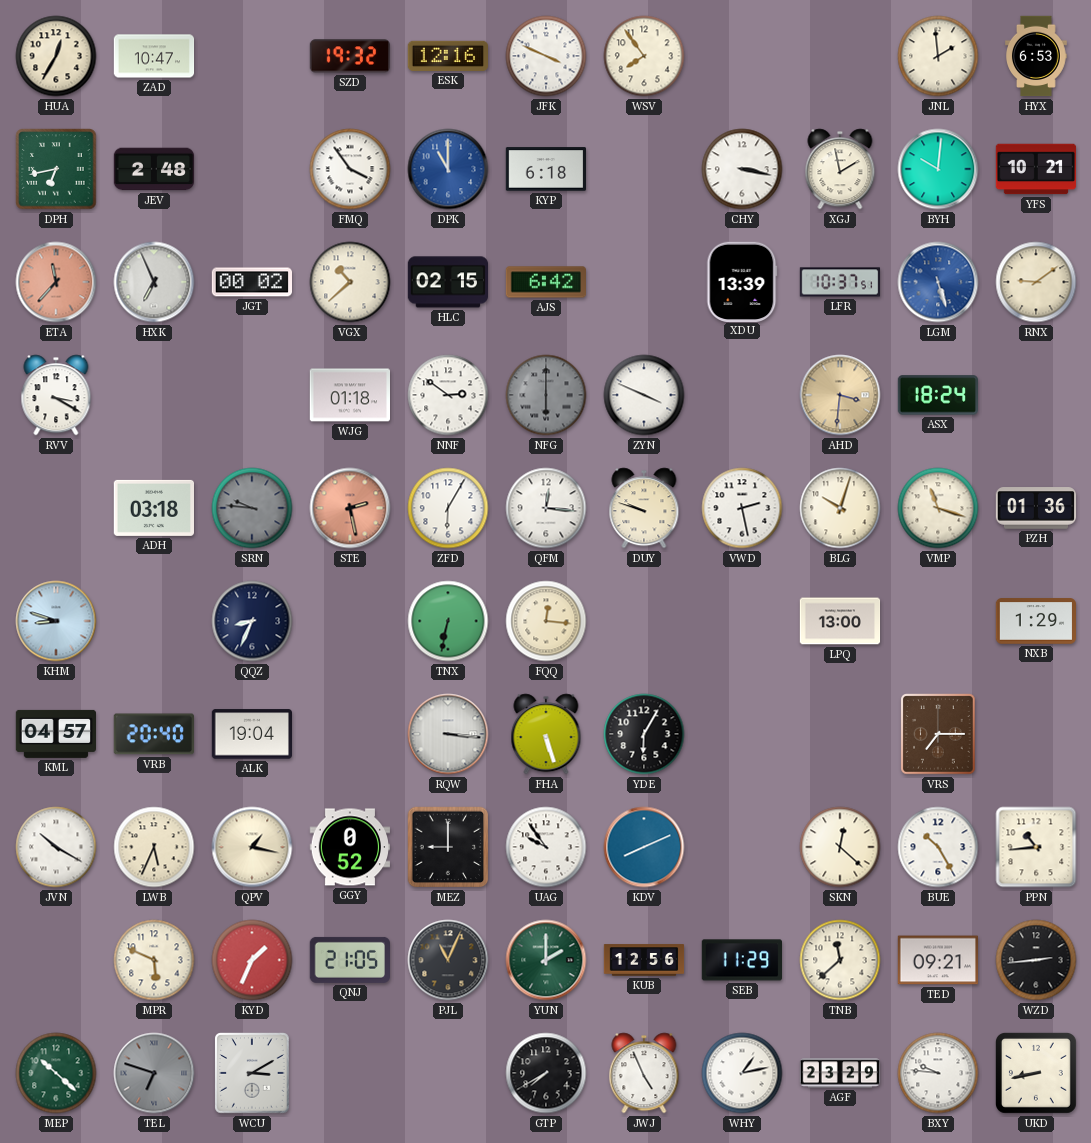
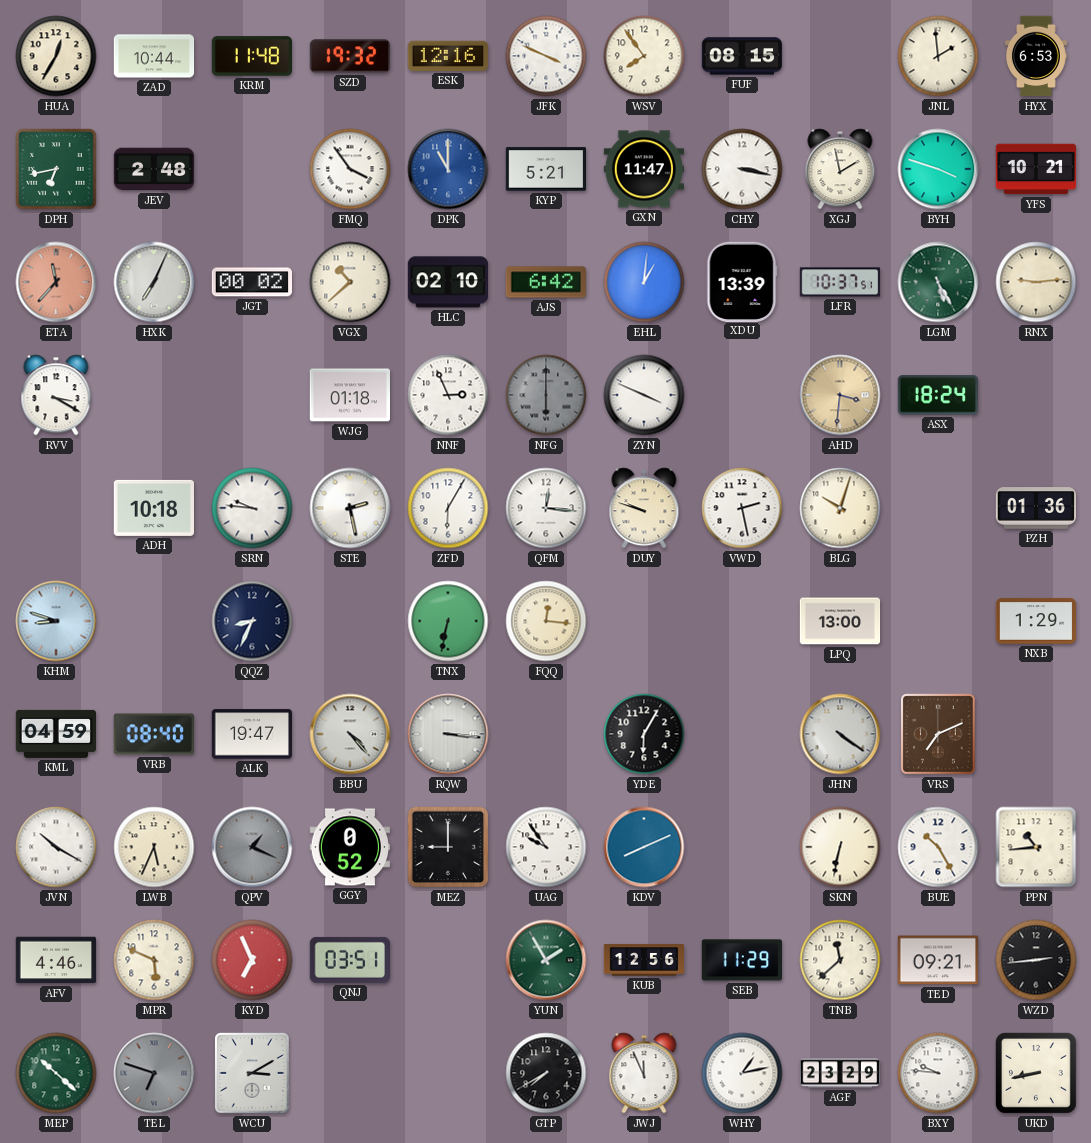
ZAD: 10:47 -> 10:44 (154, 56)
KRM: none -> 11:48 (251, 56)
FUF: none -> 08:15 (742, 56)
KYP: 6:18 -> 5:21 (546, 169)
GXN: none -> 11:47 (643, 169)
BYH: 10:01 -> 3:48 (938, 169)
HXK: 6:56 -> 7:04 (154, 282)
HLC: 02:15 -> 02:10 (447, 282)
EHL: none -> 1:01 (644, 282)
LGM: 5:27 -> 5:25 (938, 282)
LGM dial: blue -> green (938, 282)
RNX: 9:09 -> 9:14 (1036, 282)
NNF: 2:51 -> 2:56 (448, 395)
ADH: 03:18 -> 10:18 (153, 508)
SRN dial: grey -> white (252, 508)
STE dial: salmon -> white (350, 508)
VMP: 11:18 -> none (938, 508)
KML: 04:57 -> 04:59 (55, 734)
VRB: 20:40 -> 08:40 (154, 734)
ALK: 19:04 -> 19:47 (251, 734)
BBU: none -> 4:23 (350, 734)
FHA: 5:27 -> none (546, 734)
JHN: none -> 4:21 (840, 734)
VRS: 7:15 -> 7:11 (938, 734)
QPV: 1:17 -> 1:19 (252, 847)
QPV dial: cream -> grey (252, 847)
SKN: 12:22 -> 6:32 (840, 847)
AFV: none -> 4:46 (56, 960)
KYD: 1:34 -> 6:56 (252, 960)
QNJ: 21:05 -> 03:51 (349, 960)
PJL: 11:04 -> none (448, 960)
YUN: 2:00 -> 1:55 (546, 960)
JWJ: 4:56 -> 11:56 (644, 1073)
